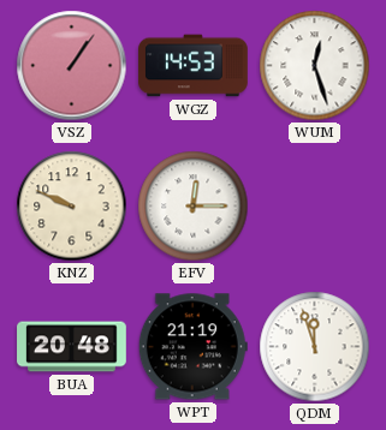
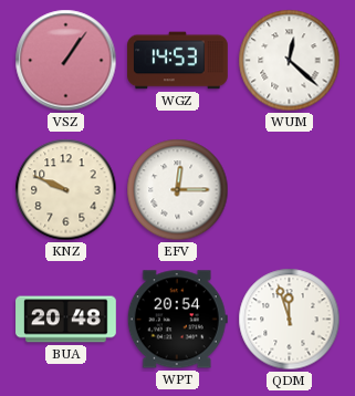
WUM: 12:27 -> 12:22 (290, 61)
WPT: 21:19 -> 20:54 (177, 320)
